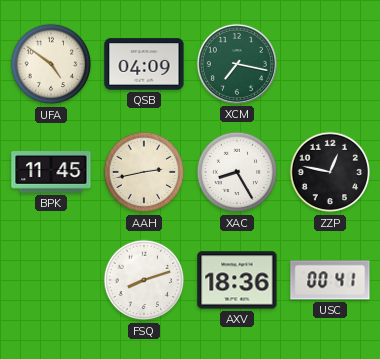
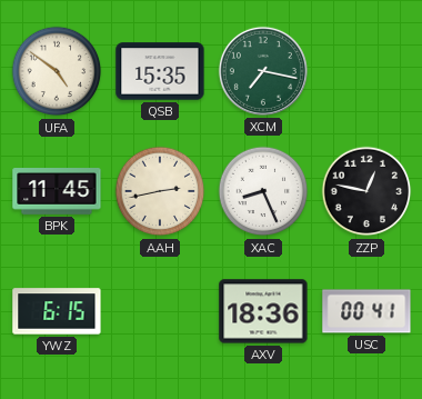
QSB: 04:09 -> 15:35 (160, 71)
XAC: 8:25 -> 8:26 (263, 191)
YWZ: none -> 6:15 (57, 311)
FSQ: 8:12 -> none (144, 280)
